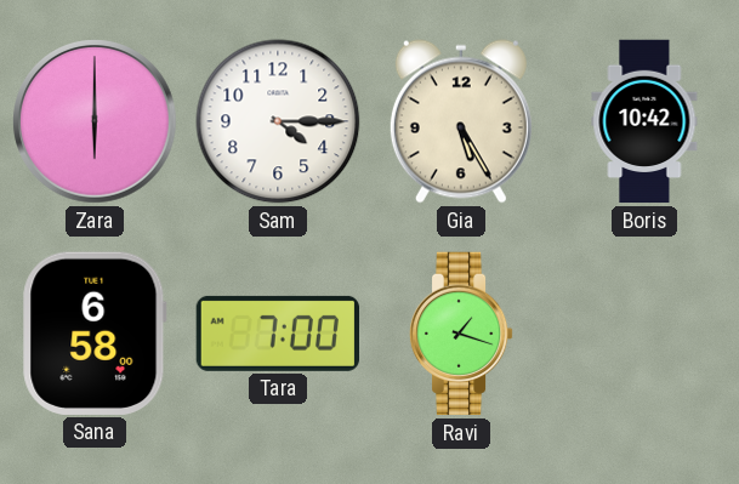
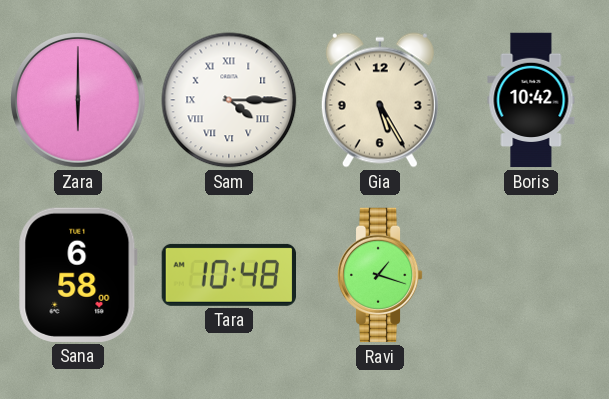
Sam numerals: Arabic -> Roman (229, 100)
Tara: 7:00 -> 10:48 (228, 275)
